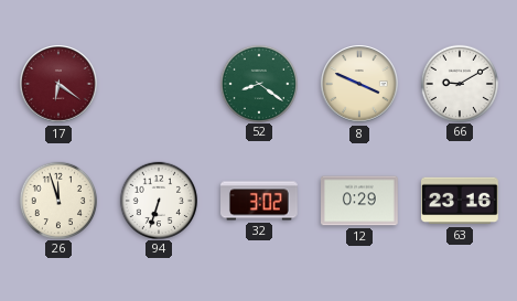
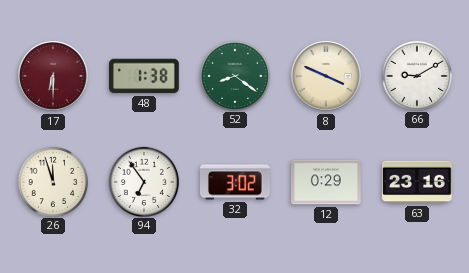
17: 6:21 -> 6:30 (53, 76)
48: none -> 1:38 (145, 76)
94: 6:33 -> 6:54 (143, 181)
